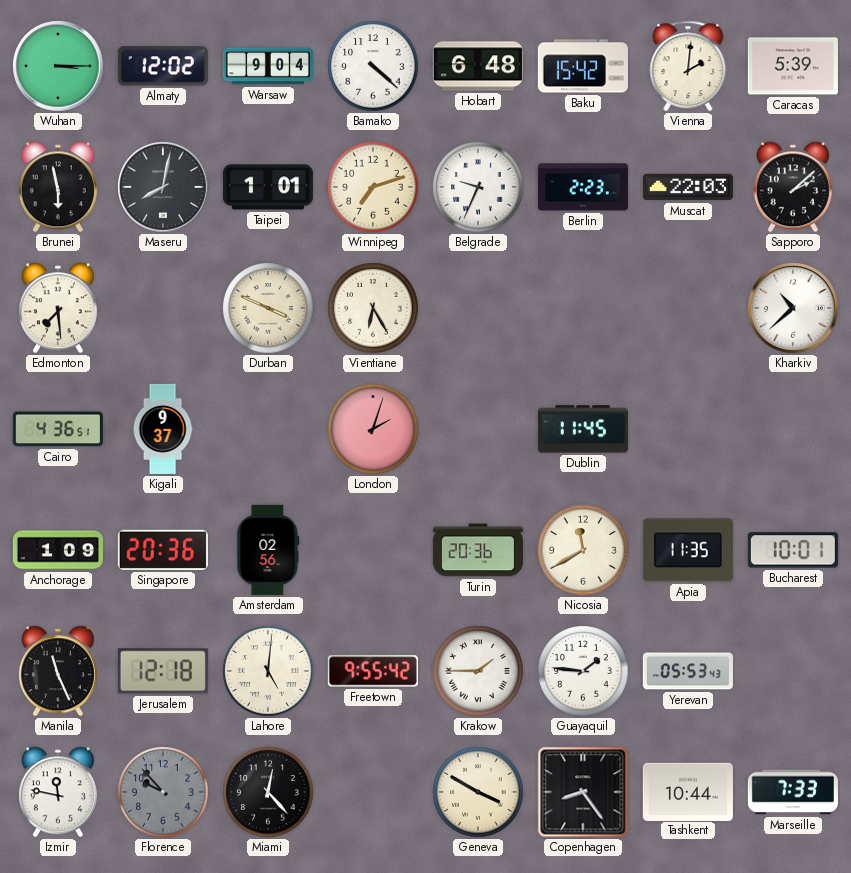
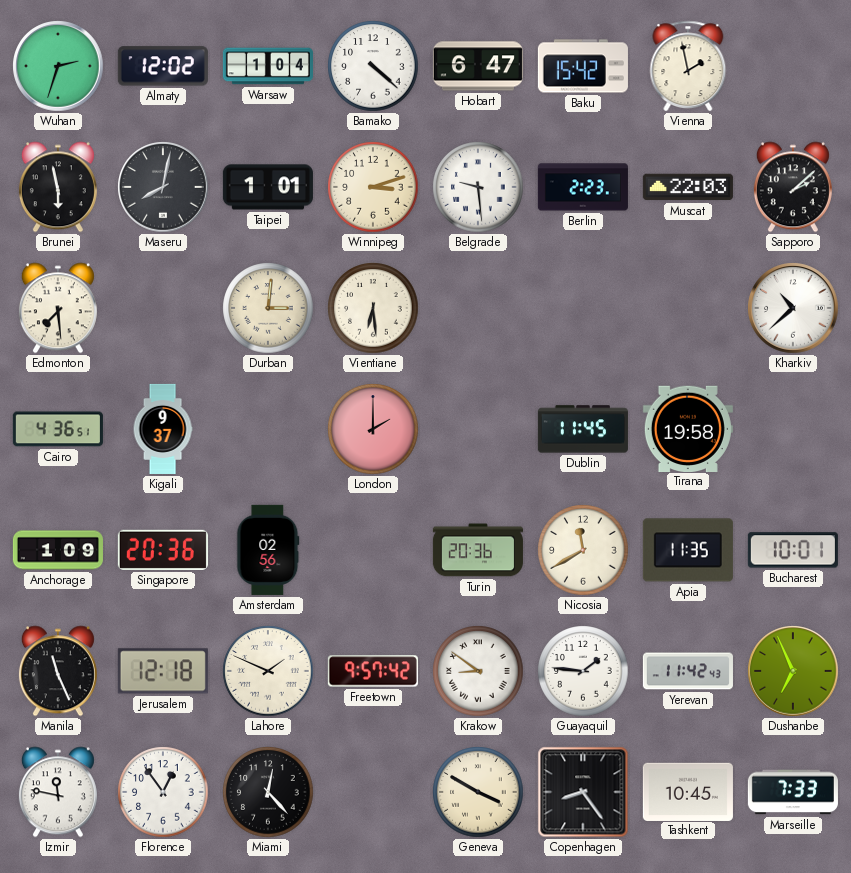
Wuhan: 3:15 -> 2:33 (58, 66)
Warsaw: 9:04 -> 1:04 (268, 66)
Hobart: 6:48 -> 6:47 (478, 66)
Vienna: 2:01 -> 1:58 (688, 66)
Caracas: 5:39 -> none (793, 66)
Winnipeg: 7:12 -> 3:12 (373, 187)
Belgrade: 9:34 -> 9:29 (478, 187)
Durban: 3:49 -> 3:01 (268, 308)
Vientiane: 6:25 -> 6:29 (373, 308)
London: 2:03 -> 2:00 (373, 429)
Tirana: none -> 19:58 (688, 428)
Lahore: 5:01 -> 1:49 (268, 671)
Freetown: 9:55 -> 9:57 (373, 671)
Krakow: 1:45 -> 8:51 (478, 671)
Yerevan: 05:53 -> 11:42 (688, 671)
Dushanbe: none -> 6:56 (793, 671)
Florence: 9:53 -> 12:54 (163, 792)
Florence dial: grey -> white (163, 792)
Tashkent: 10:44 -> 10:45 (688, 791)
